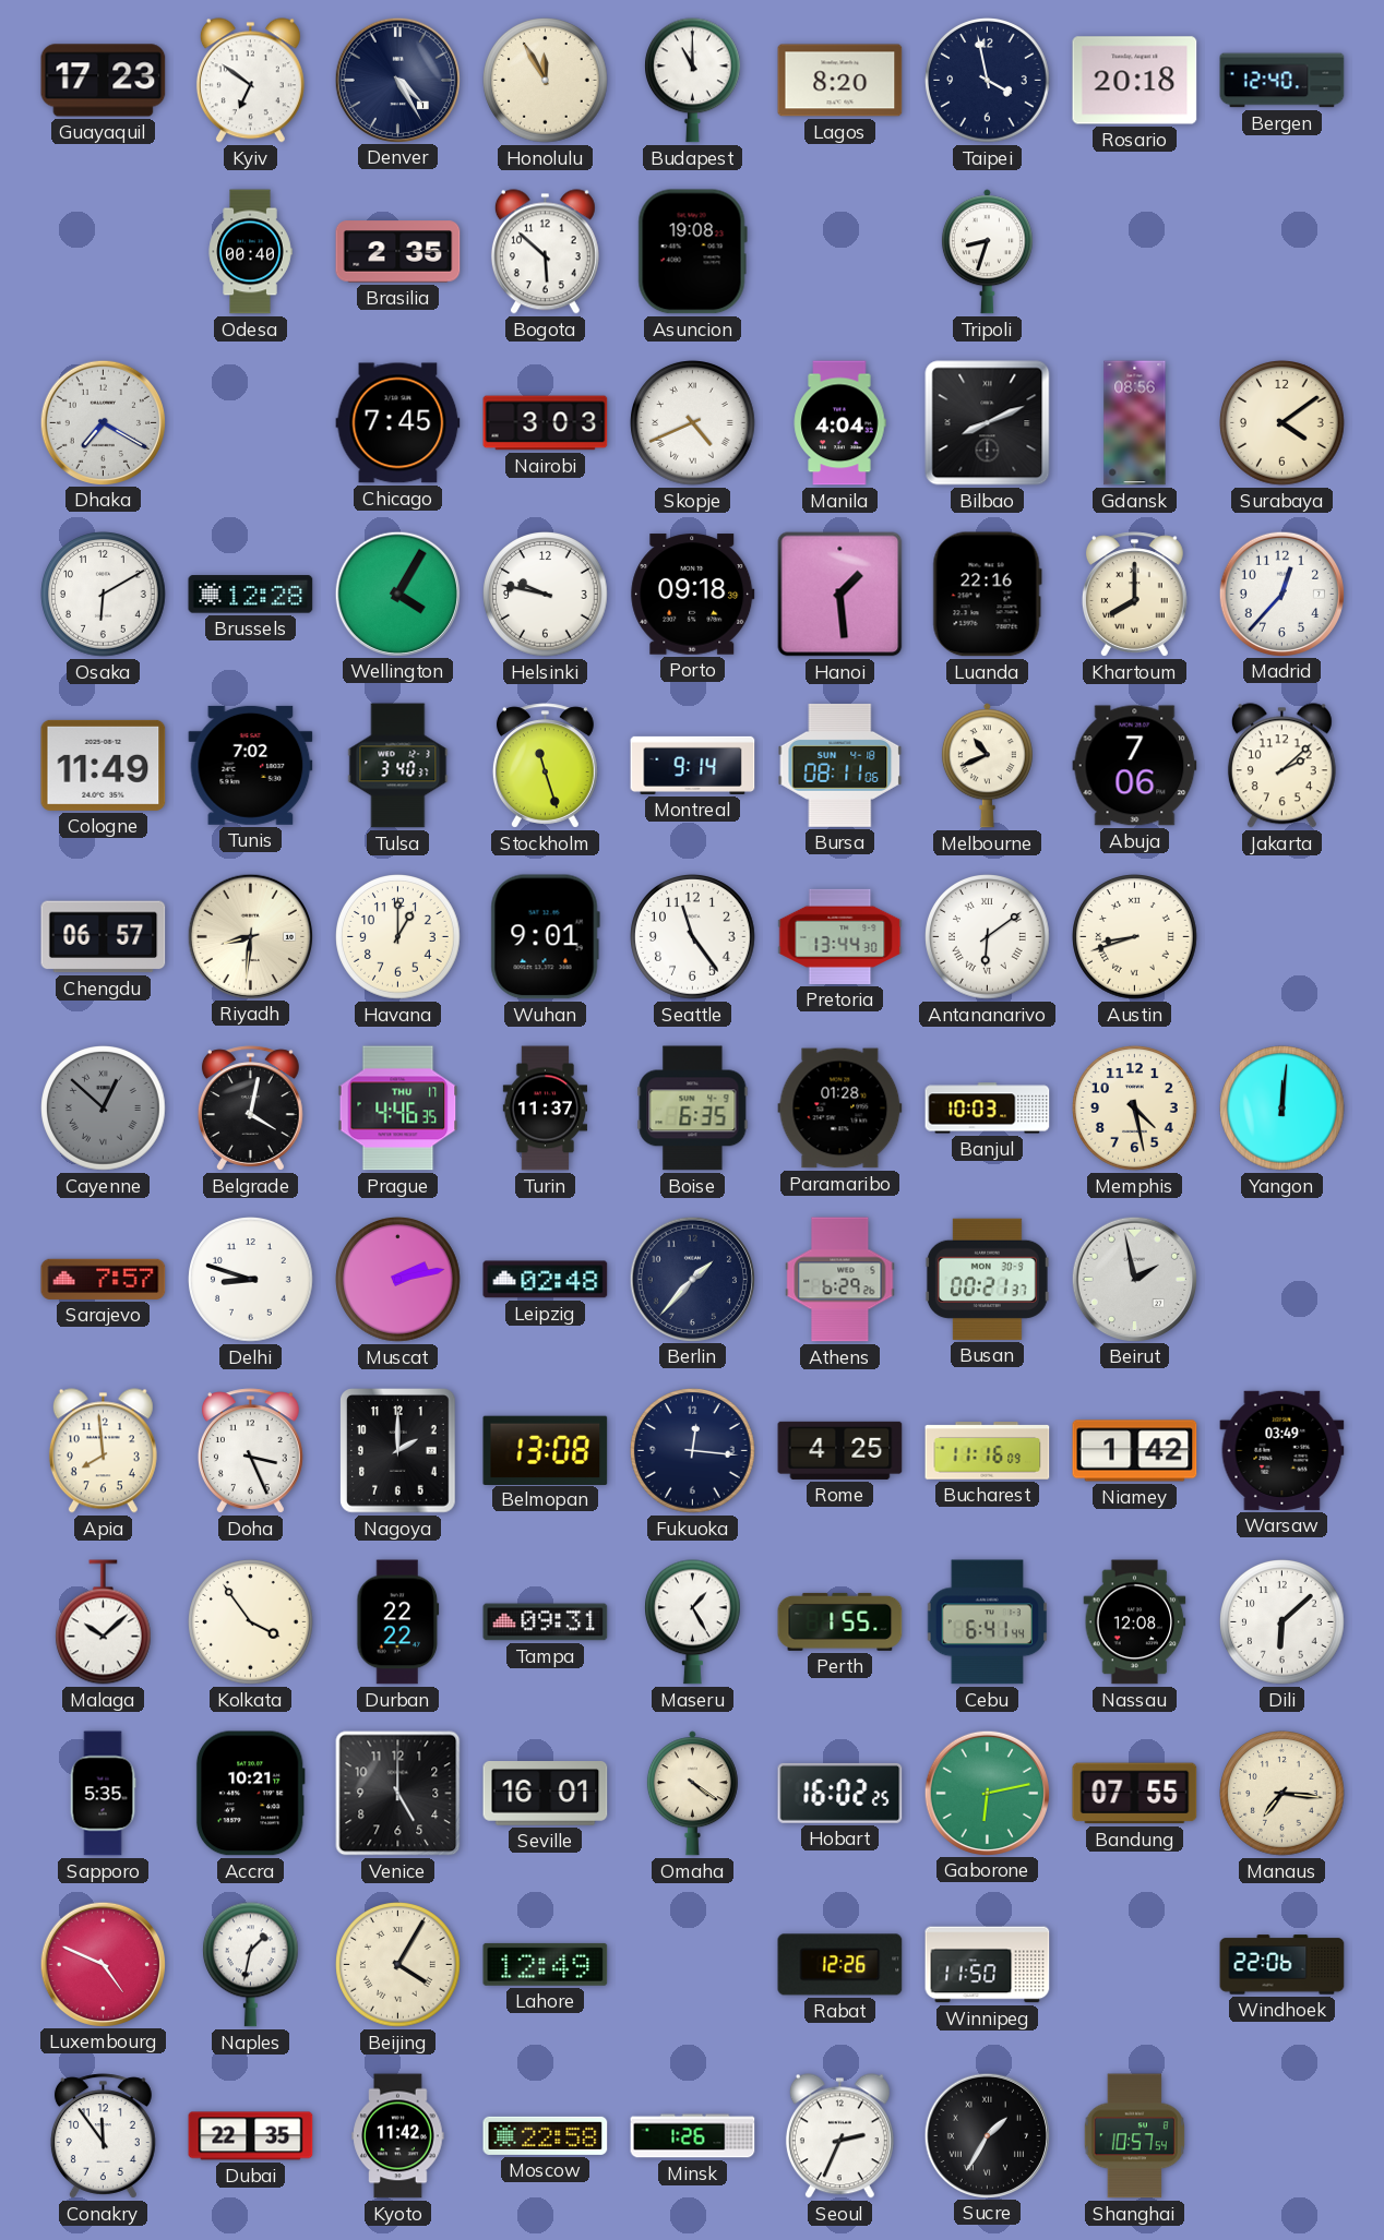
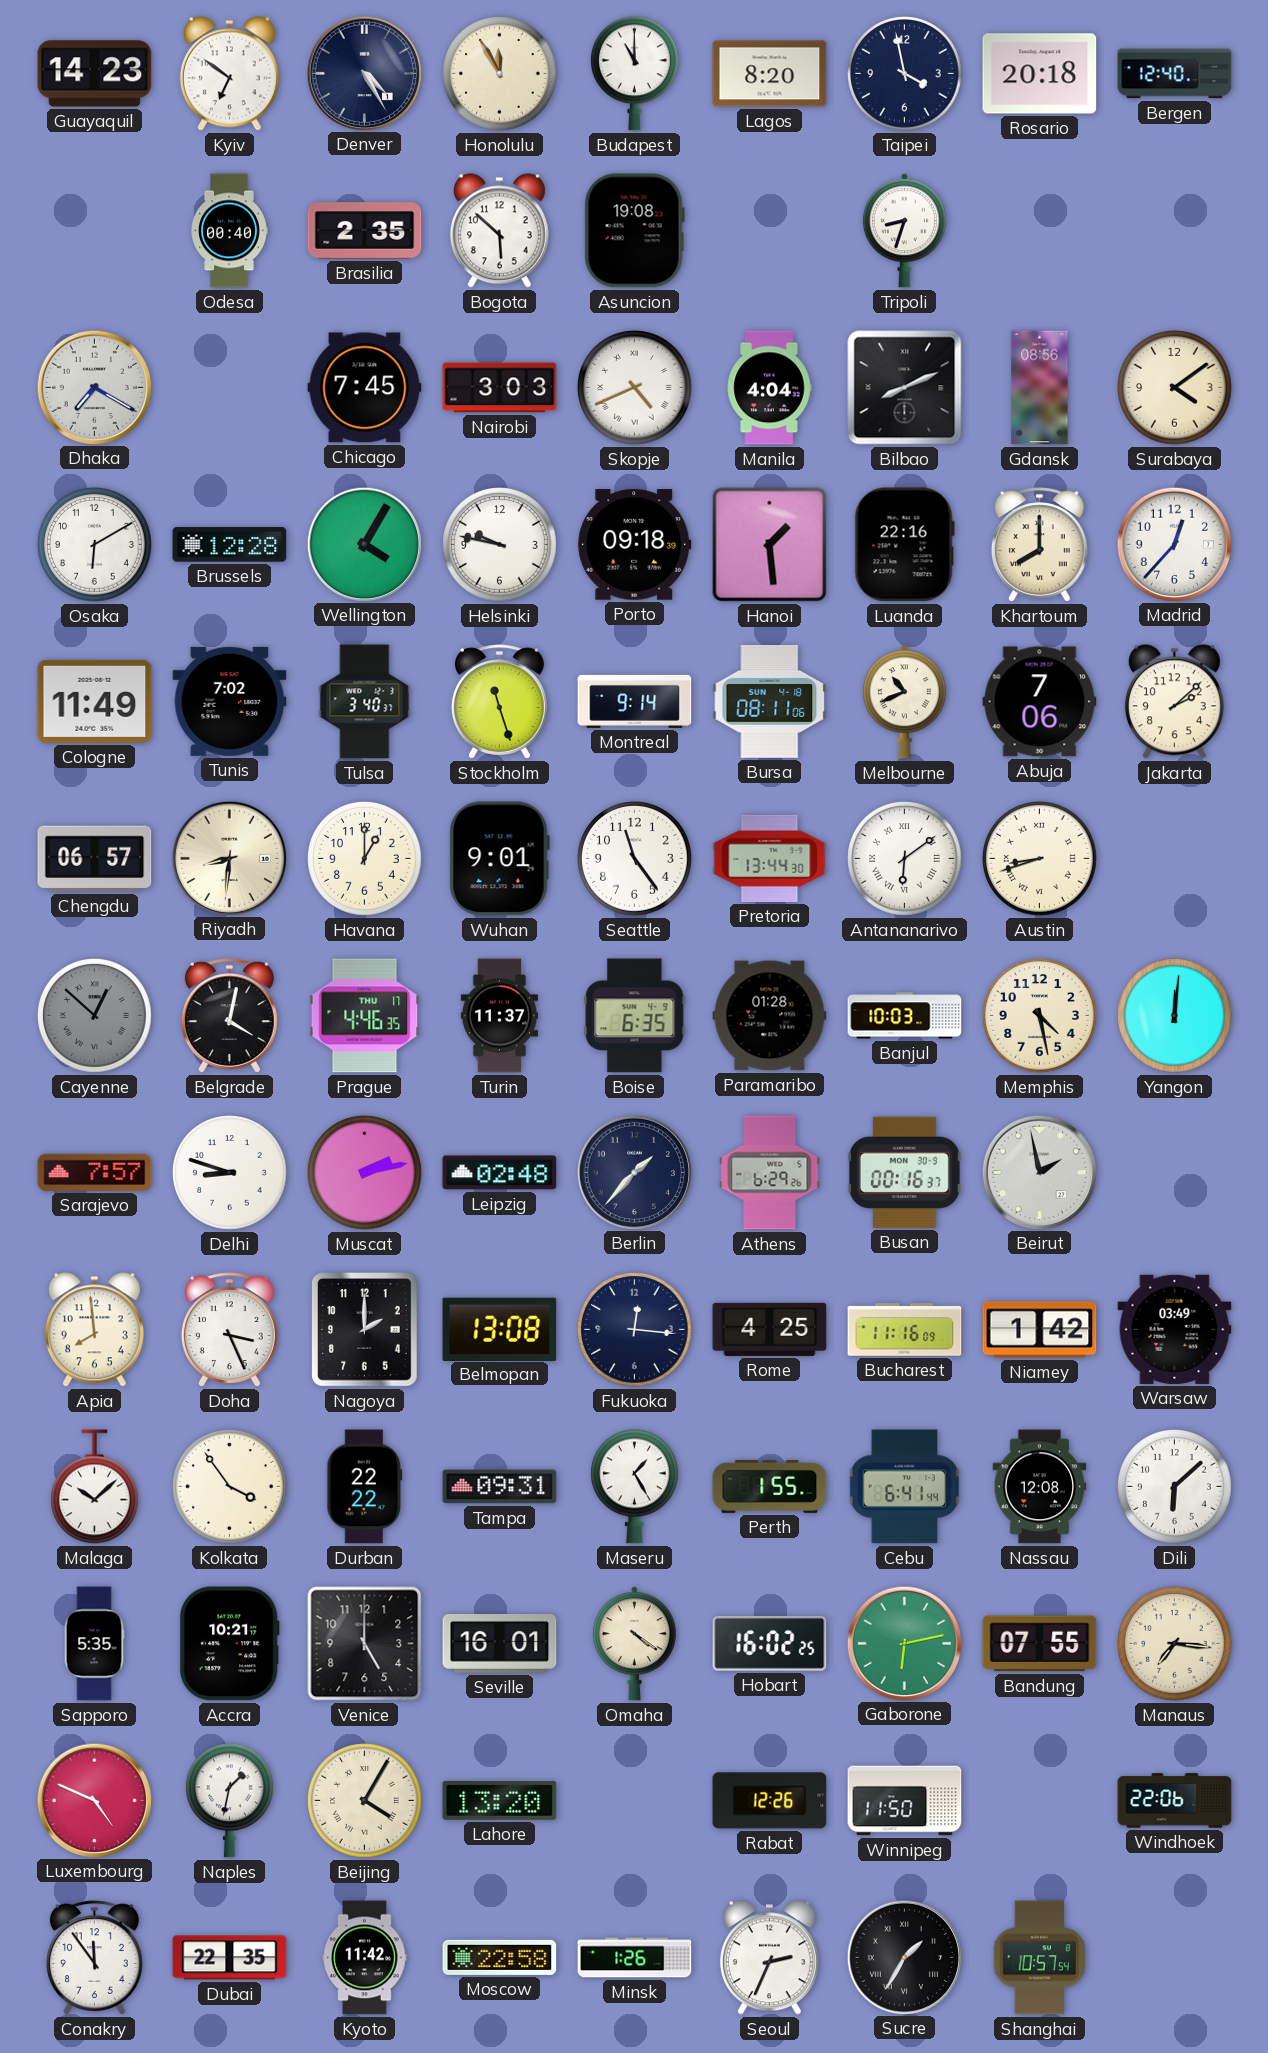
Guayaquil: 17:23 -> 14:23 (95, 74)
Busan: 00:21 -> 00:16 (904, 1172)
Lahore: 12:49 -> 13:20 (500, 1800)
